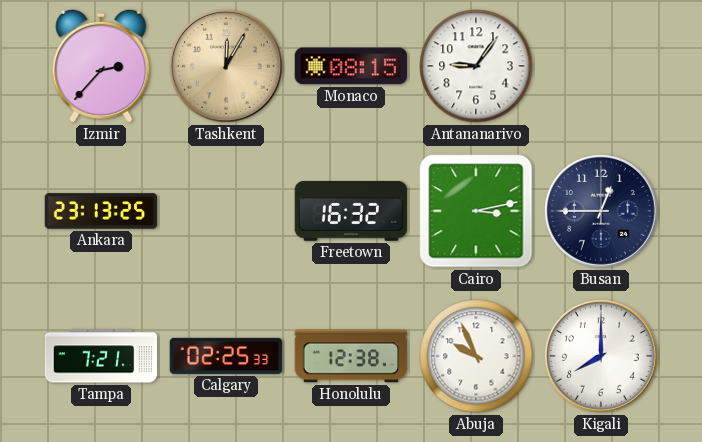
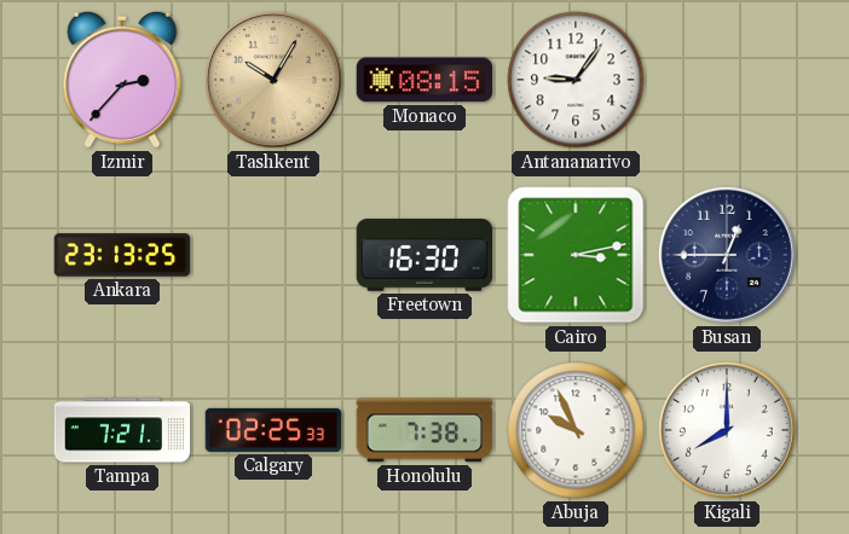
Tashkent: 12:05 -> 10:05 (273, 80)
Freetown: 16:32 -> 16:30 (424, 256)
Honolulu: 12:38 -> 7:38 (424, 430)
